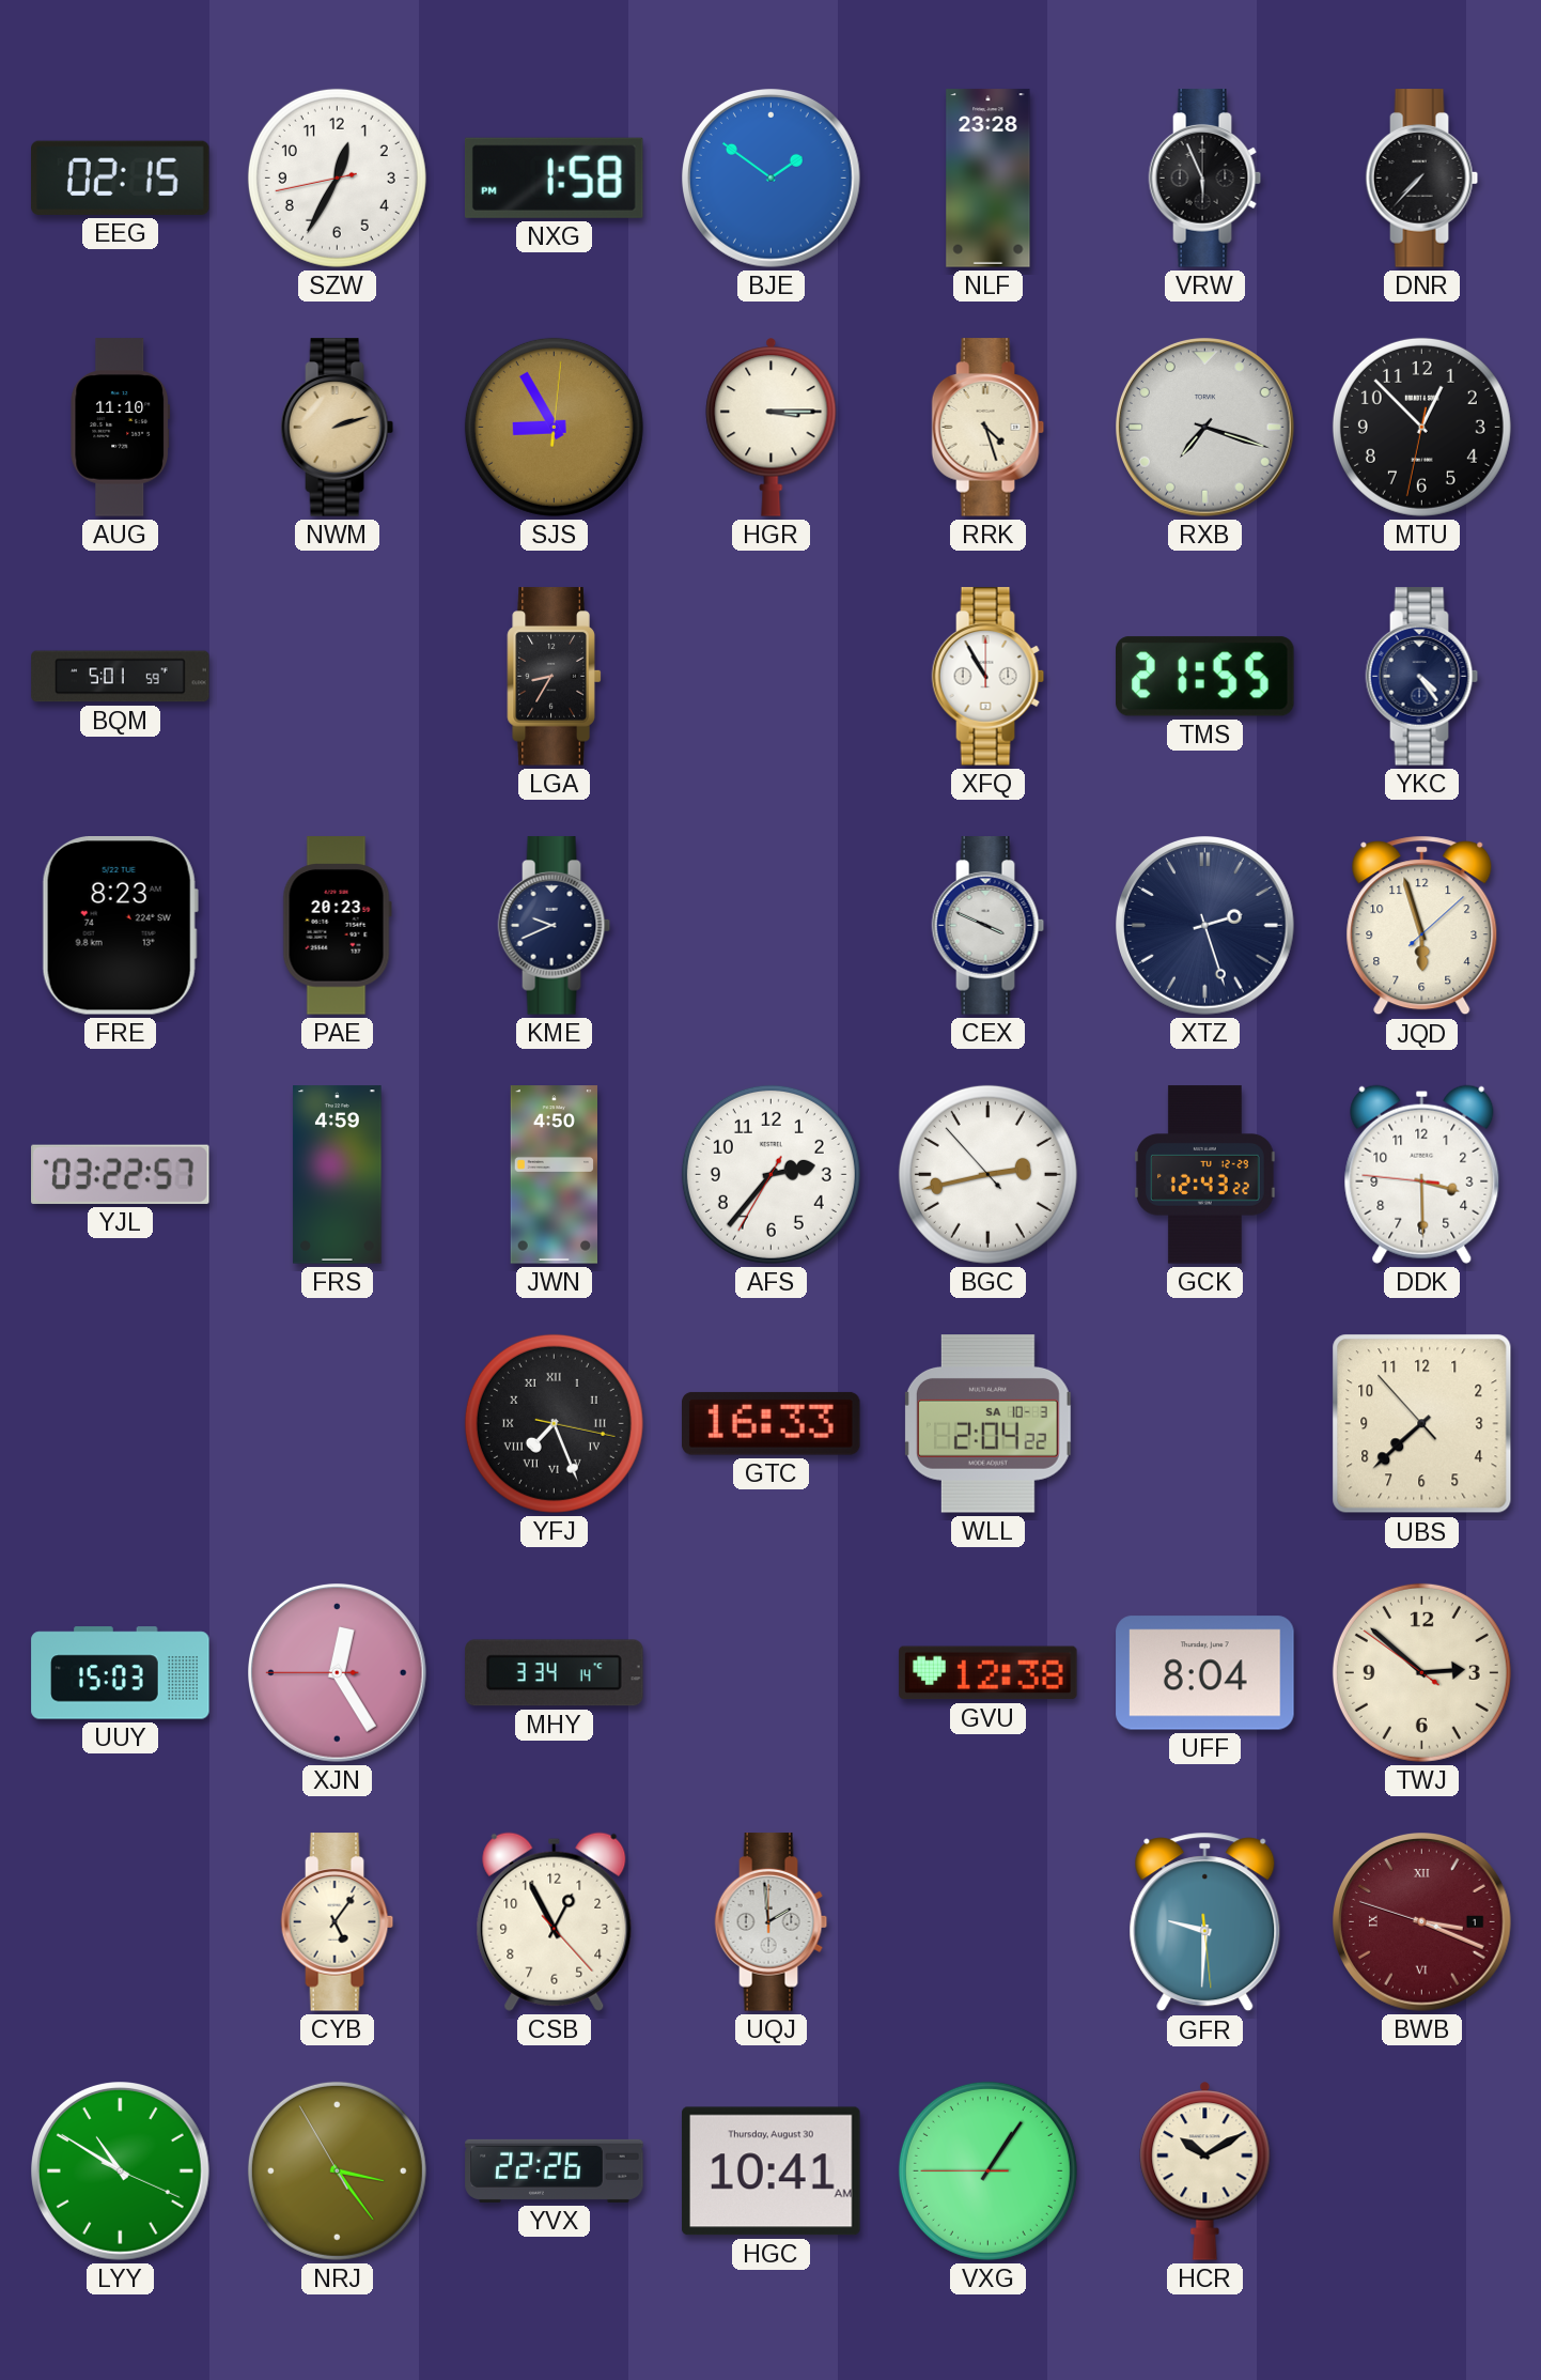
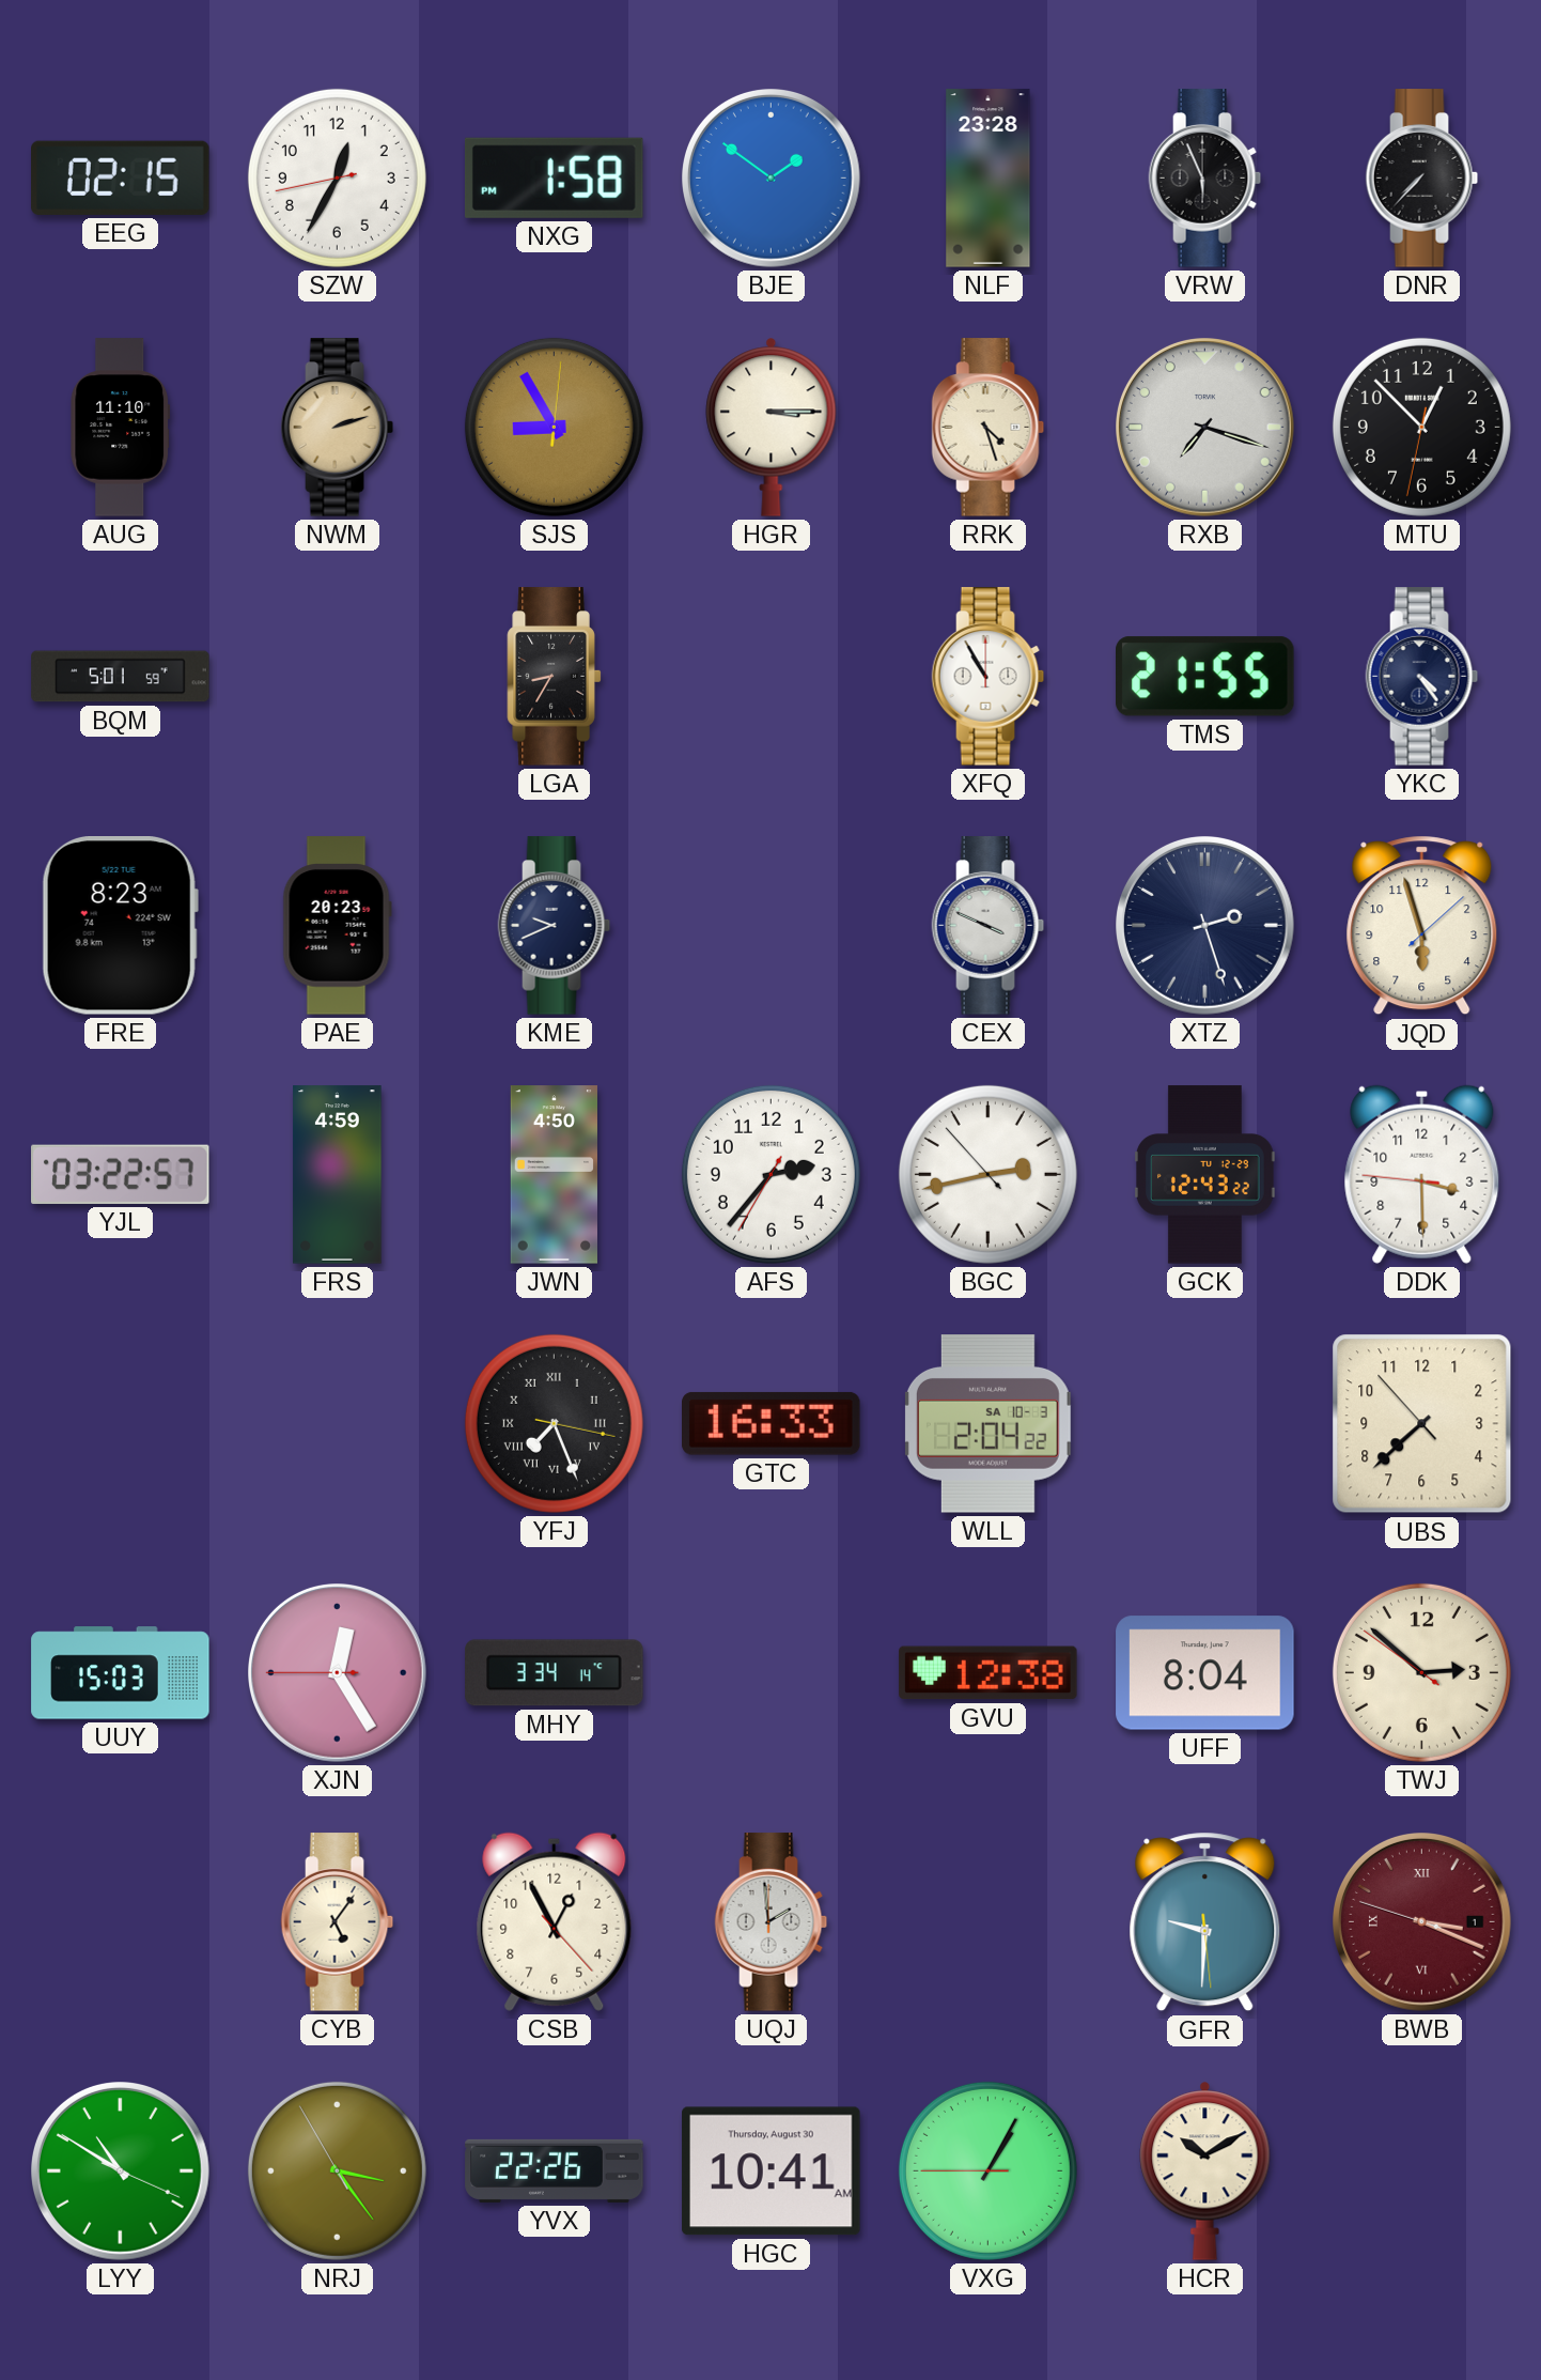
VXG: 1:05 -> 1:04 (987, 2170)
